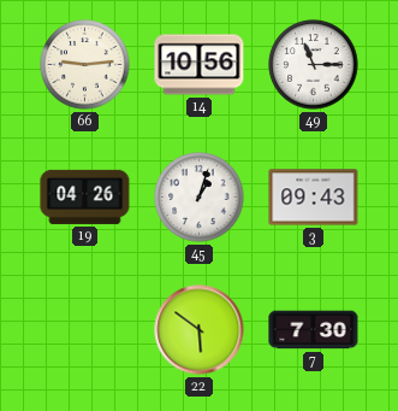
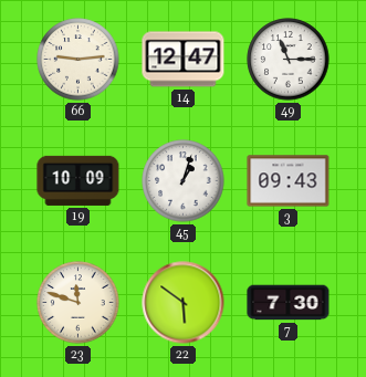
14: 10:56 -> 12:47 (184, 60)
19: 04:26 -> 10:09 (79, 180)
23: none -> 11:48 (79, 303)
